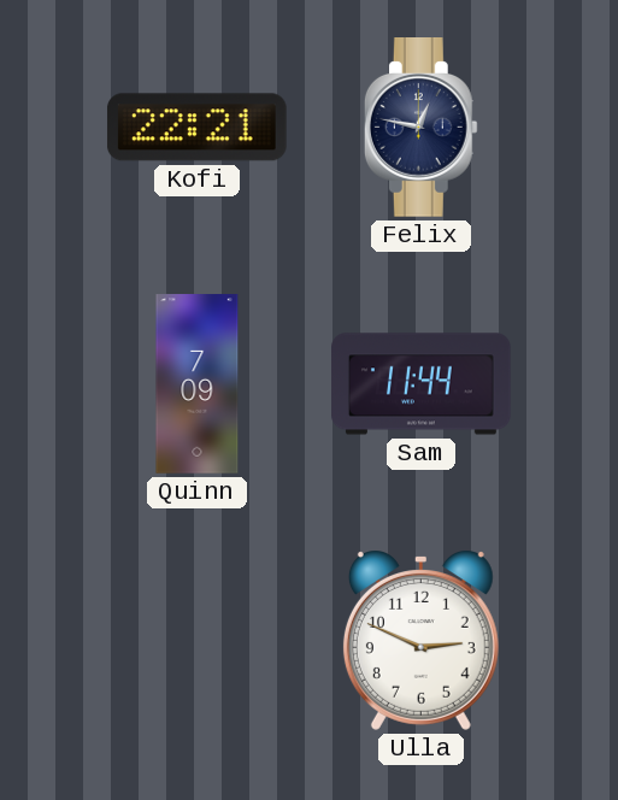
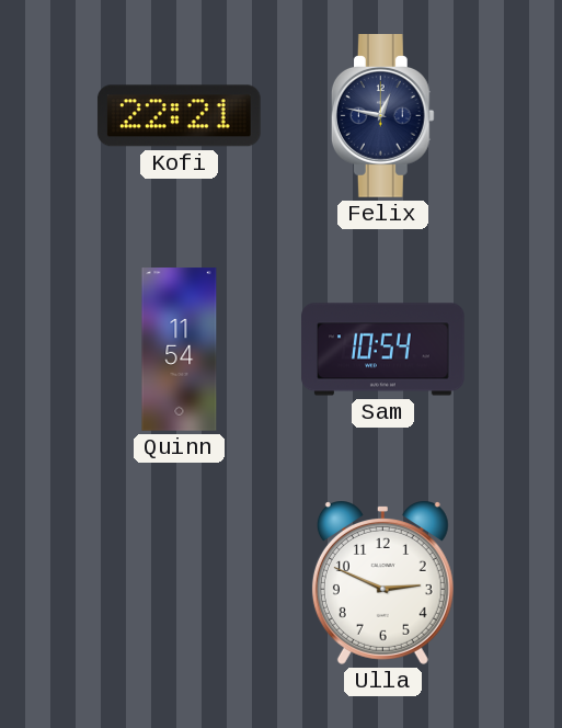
Quinn: 7:09 -> 11:54 (180, 350)
Sam: 11:44 -> 10:54 (383, 350)
